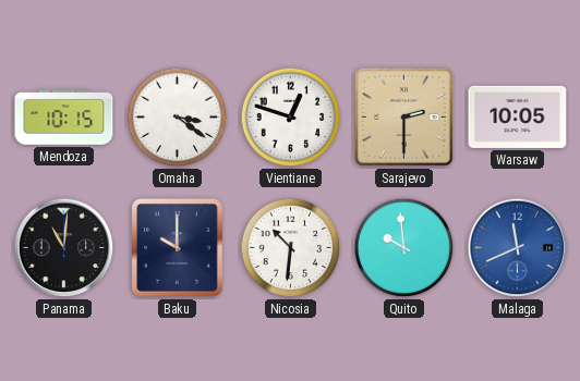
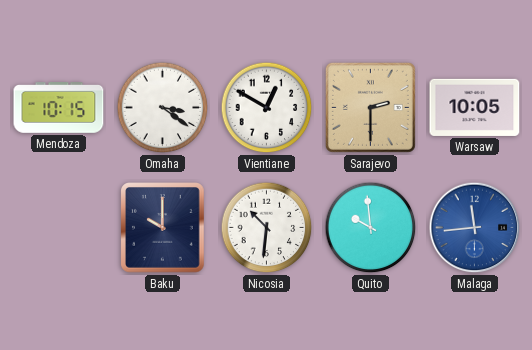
Vientiane: 12:48 -> 12:50 (267, 108)
Panama: 11:01 -> none (64, 248)
Malaga: 11:41 -> 11:44 (475, 228)
